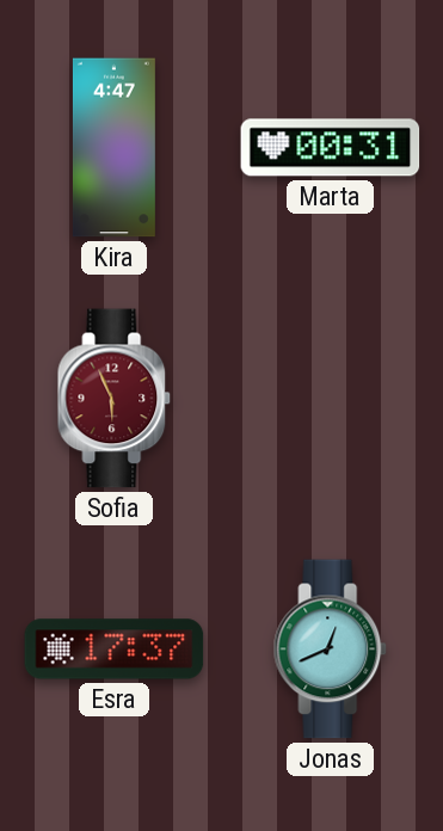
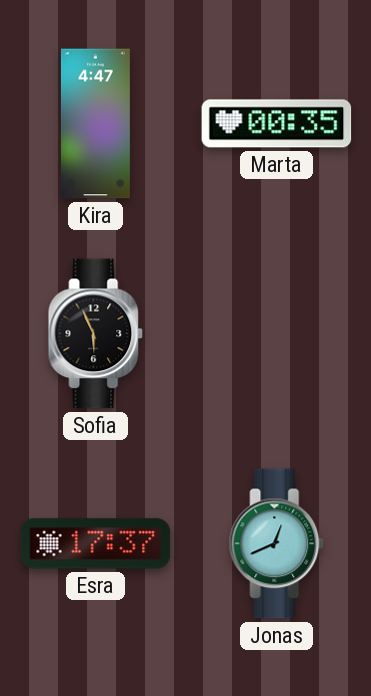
Marta: 00:31 -> 00:35 (277, 124)
Sofia dial: burgundy -> black (96, 334)
